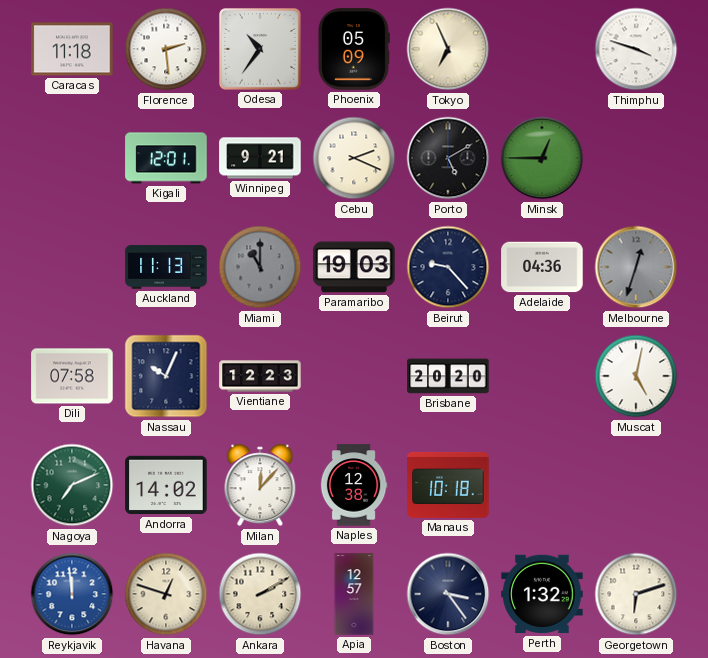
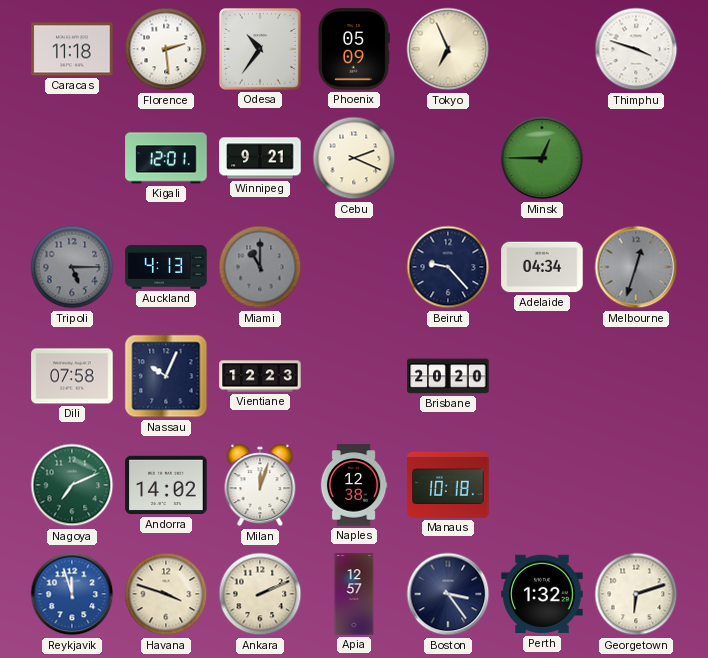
Porto: 5:10 -> none (448, 158)
Tripoli: none -> 5:15 (72, 267)
Auckland: 11:13 -> 4:13 (166, 267)
Paramaribo: 19:03 -> none (354, 267)
Adelaide: 04:36 -> 04:34 (542, 267)
Muscat: 5:02 -> none (636, 376)
Milan: 12:07 -> 12:03 (260, 485)
Reykjavik: 11:59 -> 11:57 (72, 594)
Havana: 12:48 -> 3:48 (166, 594)
Ankara: 2:10 -> 2:11 (260, 594)
